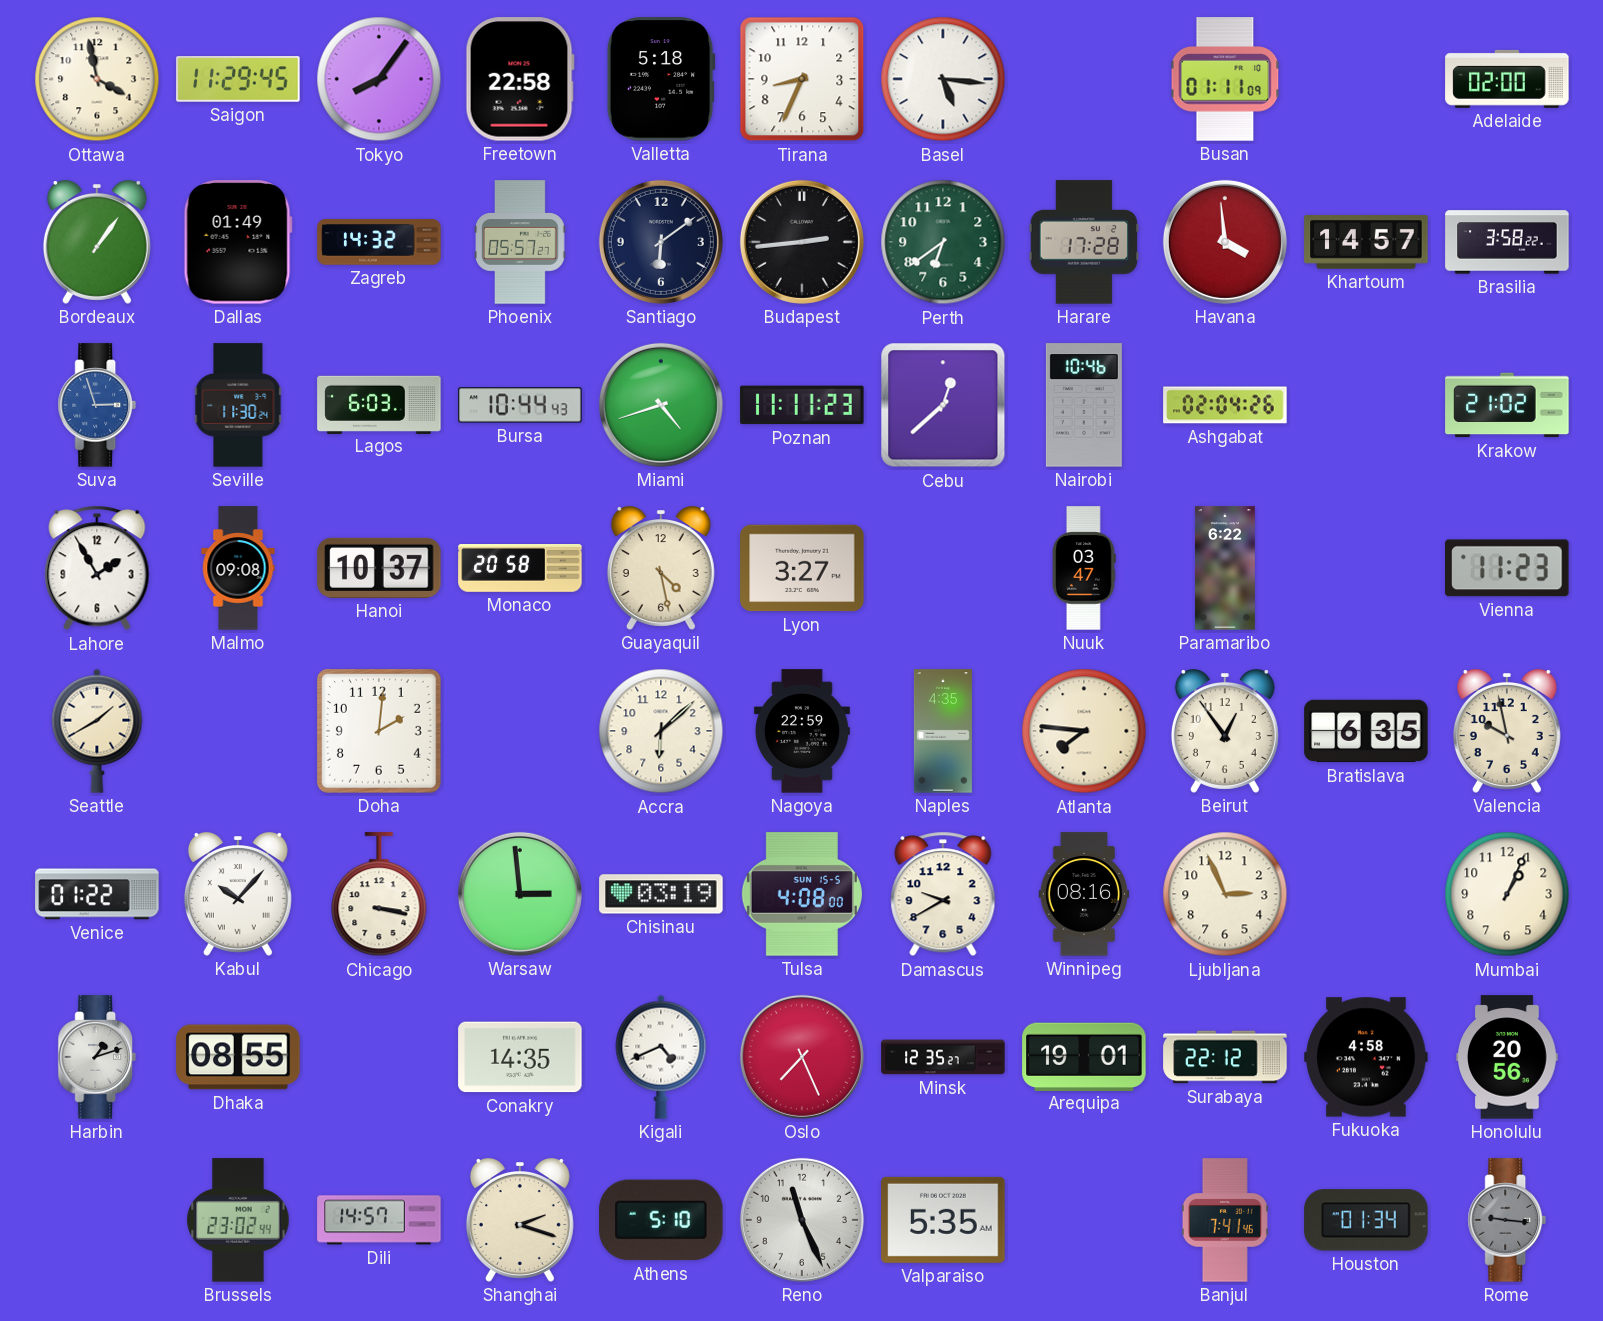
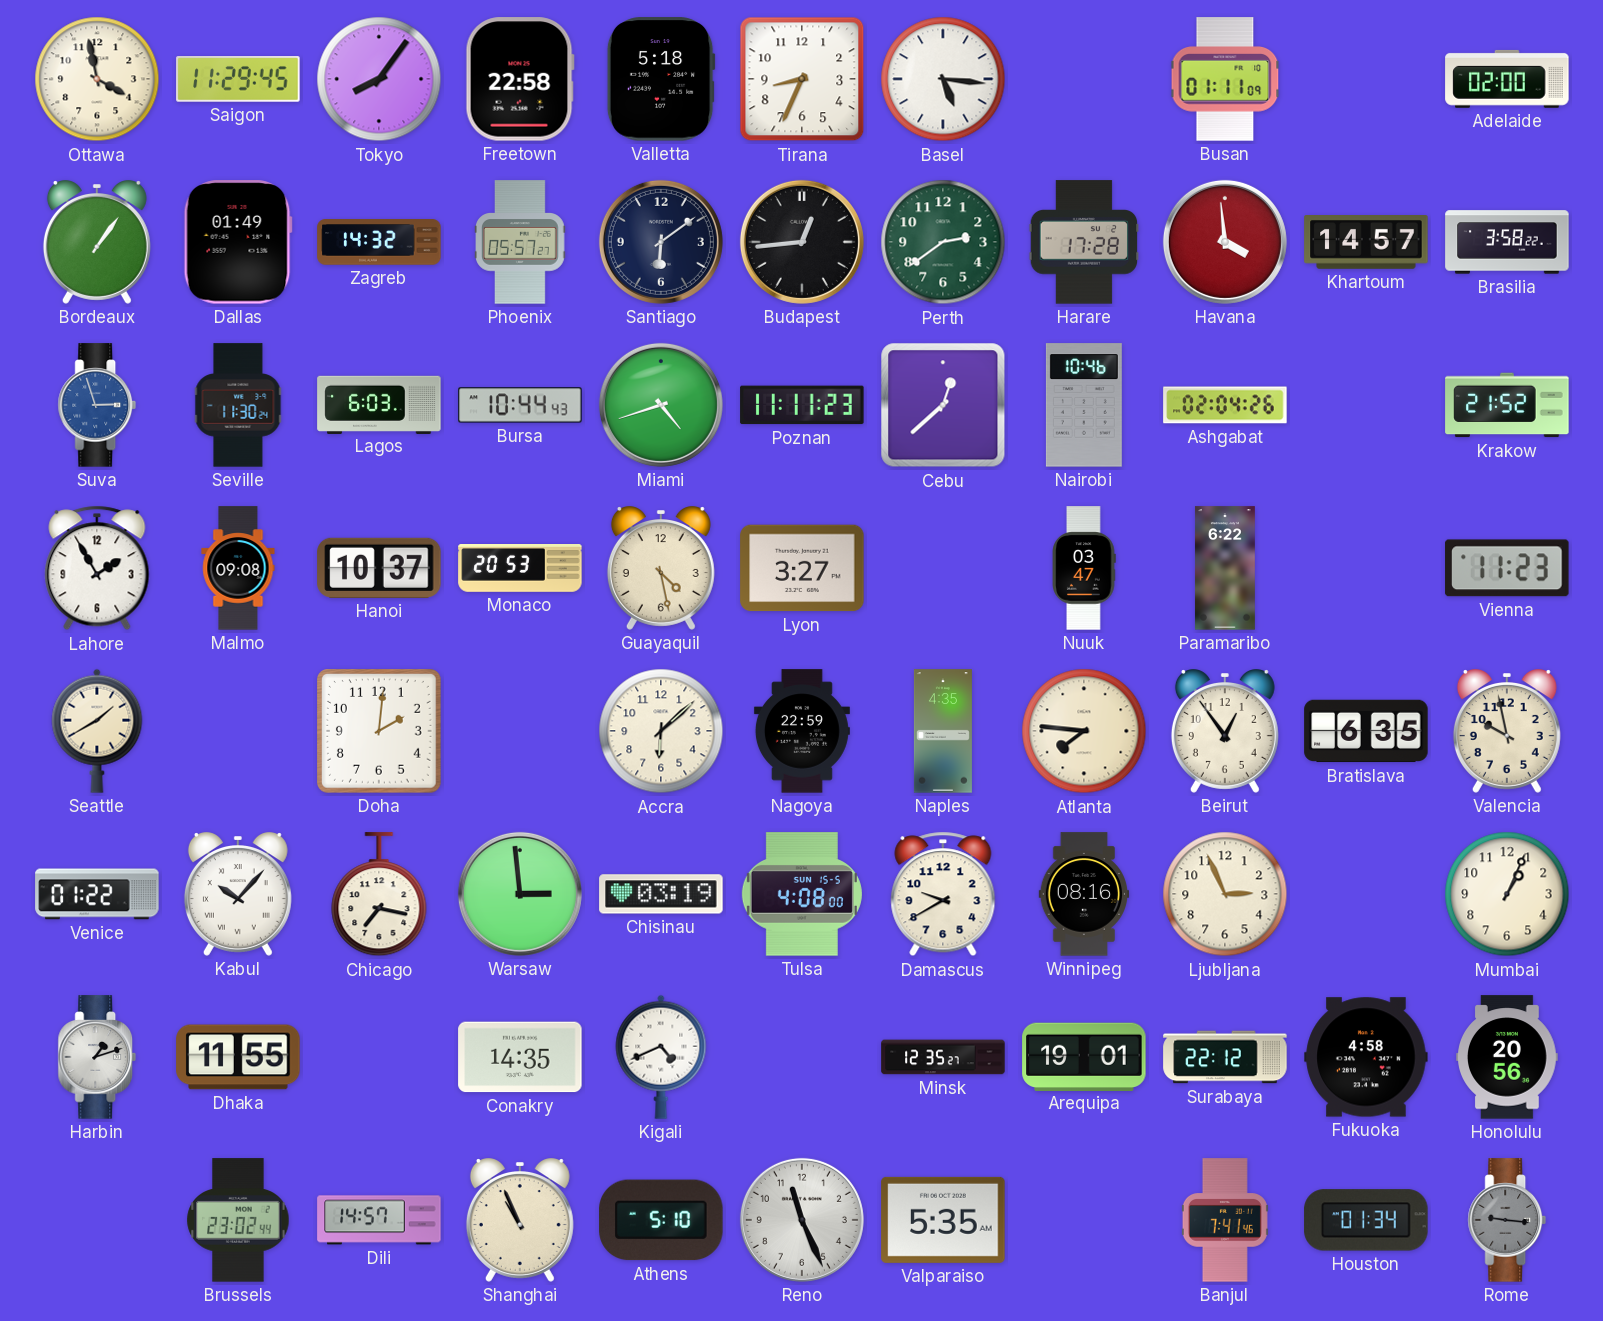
Budapest: 2:44 -> 12:44 (802, 242)
Perth: 6:39 -> 2:39 (943, 242)
Krakow: 21:02 -> 21:52 (1507, 405)
Monaco: 20:58 -> 20:53 (520, 569)
Chicago: 3:17 -> 7:17 (379, 895)
Dhaka: 08:55 -> 11:55 (238, 1057)
Oslo: 7:26 -> none (802, 1057)
Shanghai: 2:18 -> 10:56 (520, 1220)
